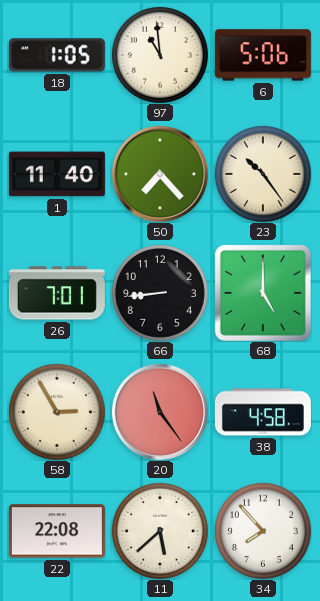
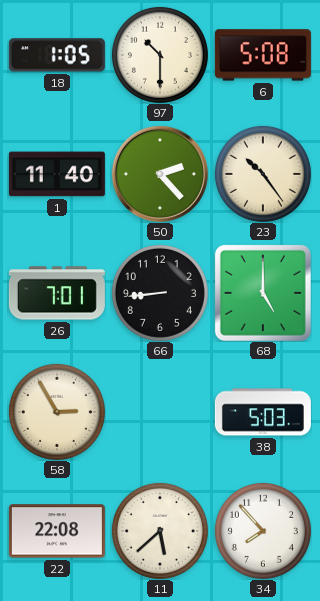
97: 10:59 -> 10:30 (160, 55)
6: 5:06 -> 5:08 (263, 55)
50: 7:23 -> 2:23 (160, 174)
20: 11:24 -> none (160, 412)
38: 4:58 -> 5:03 (263, 412)
